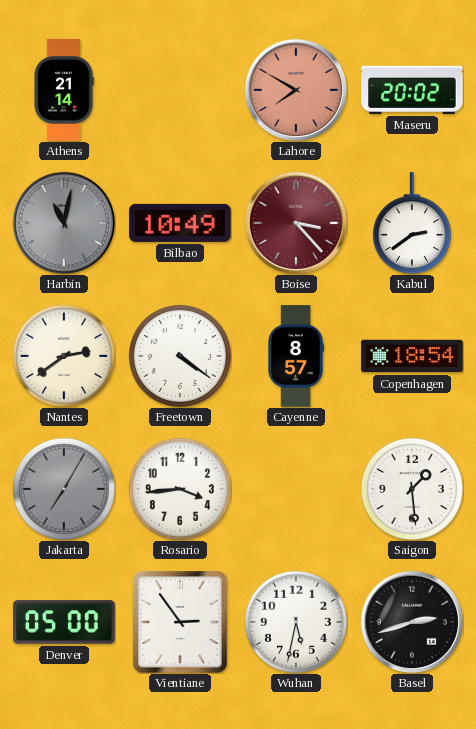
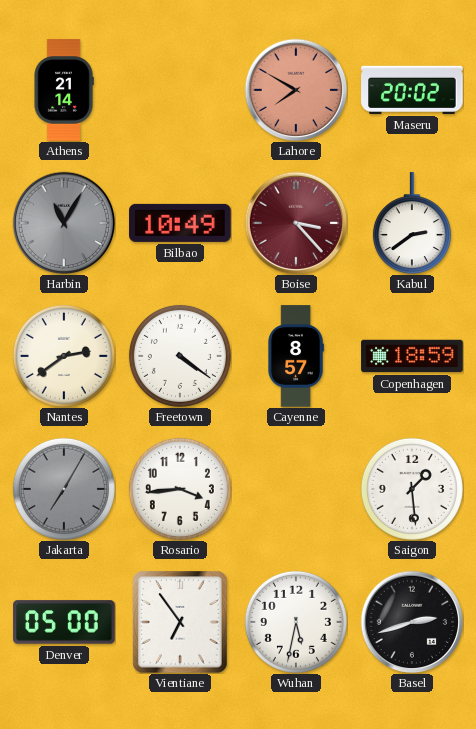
Harbin: 11:02 -> 11:05 (64, 223)
Copenhagen: 18:54 -> 18:59 (412, 356)
Vientiane: 2:54 -> 6:54 (180, 622)
